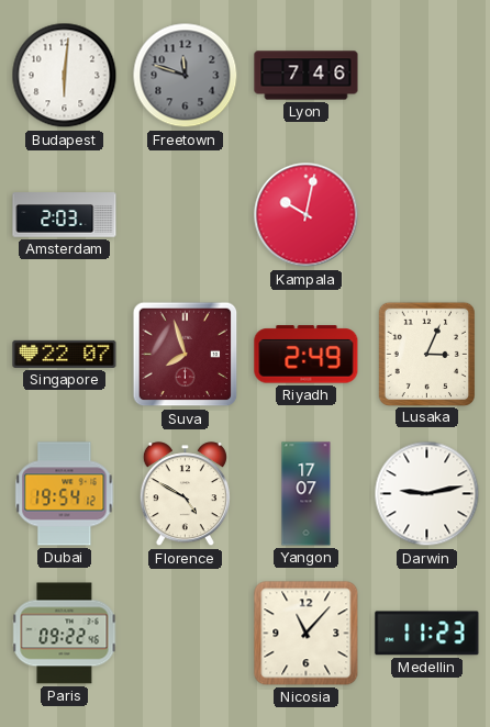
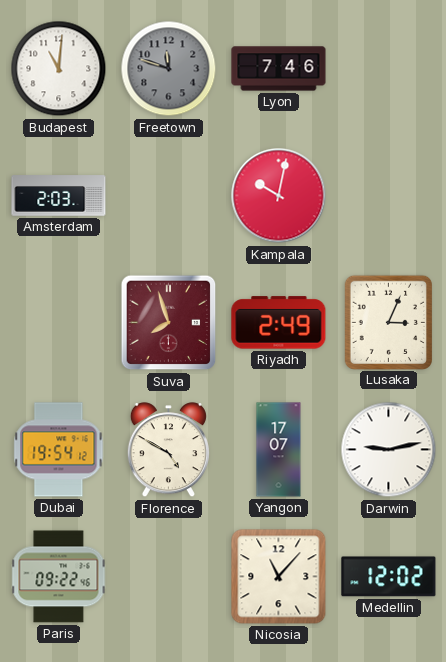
Budapest: 6:01 -> 11:01 (59, 69)
Singapore: 22:07 -> none (65, 354)
Medellin: 11:23 -> 12:02 (389, 577)
